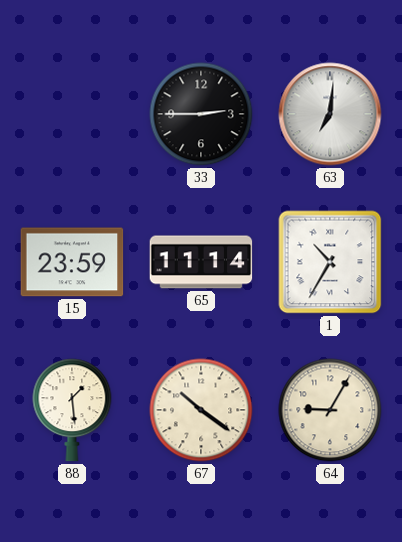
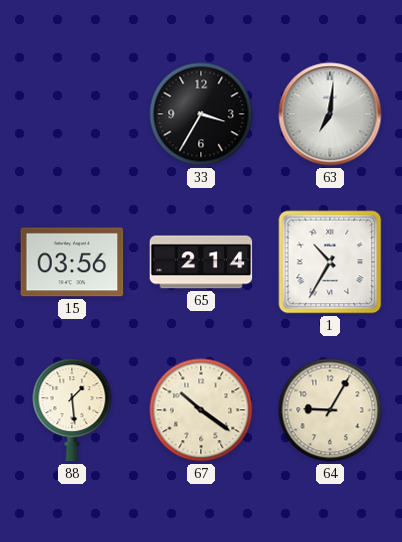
33: 2:45 -> 3:35 (201, 114)
15: 23:59 -> 03:56 (72, 262)
65: 11:14 -> 2:14 (201, 262)
